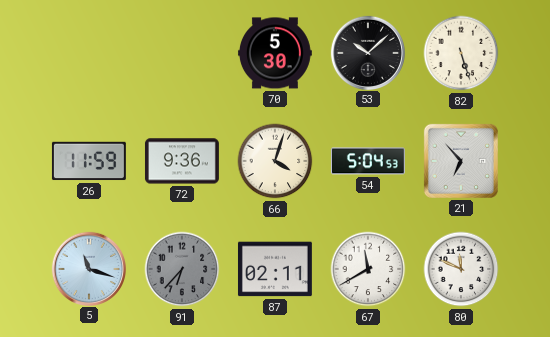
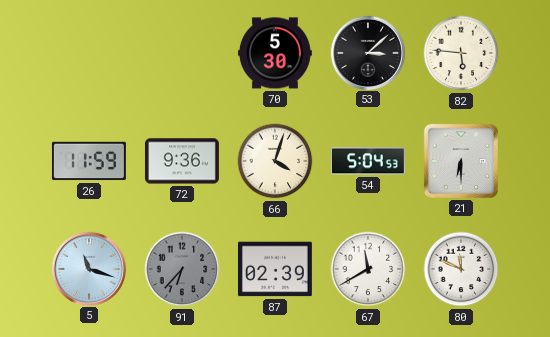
53: 10:08 -> 3:08 (367, 52)
82: 5:27 -> 5:46 (461, 53)
21: 6:53 -> 6:30 (461, 161)
87: 02:11 -> 02:39 (275, 269)
